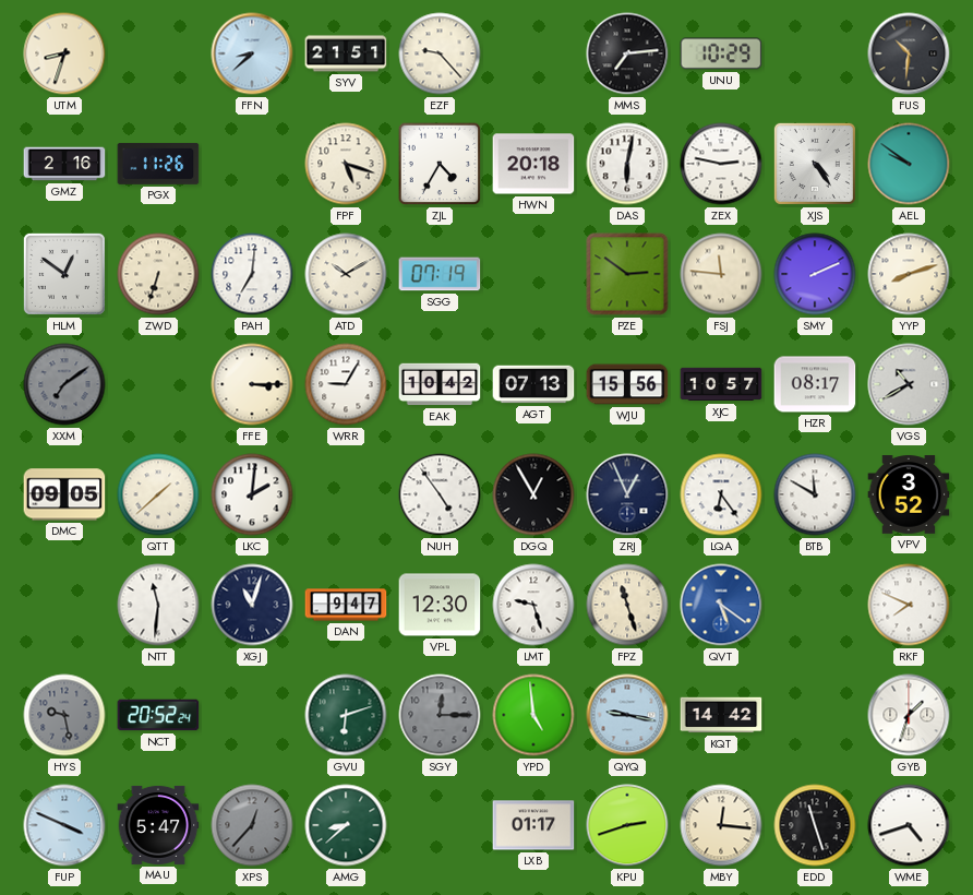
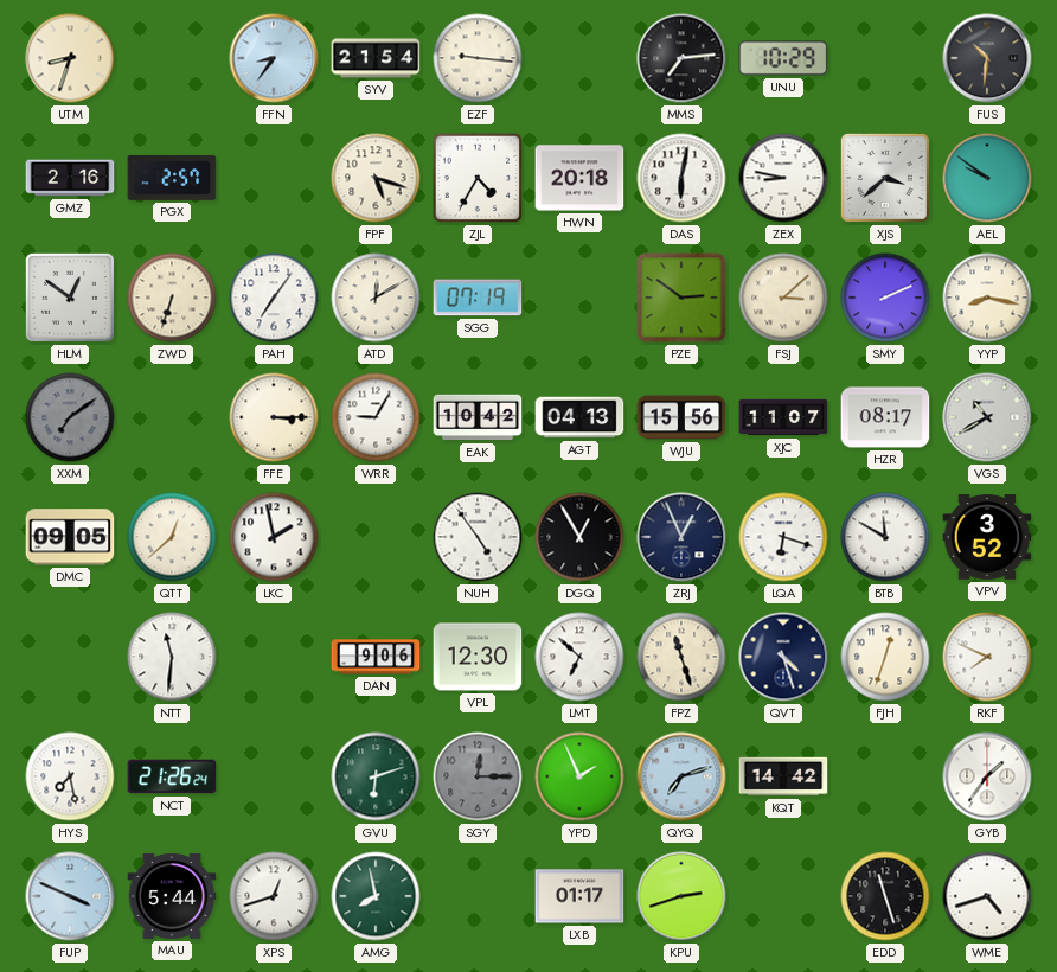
FFN: 8:38 -> 8:36 (274, 58)
SYV: 21:51 -> 21:54 (376, 58)
EZF: 9:23 -> 9:16 (478, 58)
PGX: 11:26 -> 2:57 (172, 178)
ZEX: 2:47 -> 8:47 (783, 178)
XJS: 4:24 -> 3:38 (885, 178)
PAH: 7:01 -> 7:06 (274, 298)
ATD: 10:10 -> 12:10 (376, 298)
FSJ: 11:46 -> 3:08 (783, 298)
YYP: 8:12 -> 8:17 (987, 298)
AGT: 07:13 -> 04:13 (579, 417)
XJC: 10:57 -> 11:07 (783, 417)
QTT: 1:38 -> 12:38 (172, 537)
LKC: 2:01 -> 1:58 (274, 537)
LQA: 6:24 -> 6:18 (783, 537)
XGJ: 11:03 -> none (252, 605)
DAN: 9:47 -> 9:06 (376, 657)
LMT: 9:27 -> 6:52 (579, 657)
QVT: 5:21 -> 4:27 (783, 657)
QVT dial: blue -> navy (783, 657)
FJH: none -> 12:33 (885, 657)
HYS: 9:28 -> 7:28 (70, 776)
HYS dial: grey -> white (70, 776)
NCT: 20:52 -> 21:26 (172, 776)
YPD: 4:59 -> 1:56 (579, 776)
QYQ: 9:17 -> 7:12 (681, 776)
GYB: 1:33 -> 1:36 (987, 776)
MAU: 5:47 -> 5:44 (172, 896)
XPS: 12:37 -> 12:42 (274, 896)
XPS dial: grey -> white (274, 896)
AMG: 8:38 -> 7:58 (376, 896)
MBY: 12:16 -> none (721, 825)
